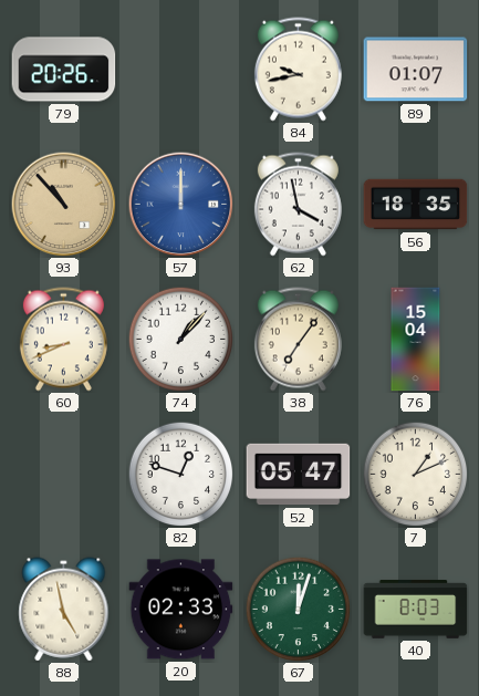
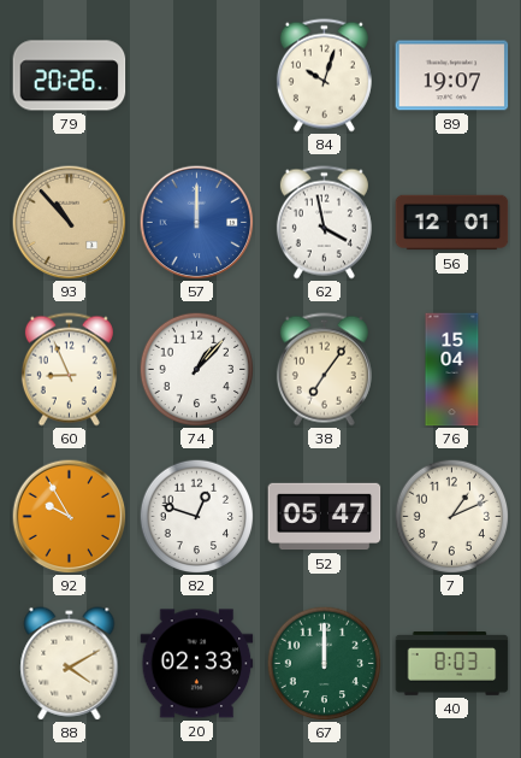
84: 9:43 -> 10:03 (324, 76)
89: 01:07 -> 19:07 (452, 76)
56: 18:35 -> 12:01 (452, 223)
60: 8:41 -> 8:56 (69, 370)
92: none -> 9:55 (69, 516)
88: 4:58 -> 4:10 (70, 664)
67: 12:03 -> 12:00 (324, 663)
